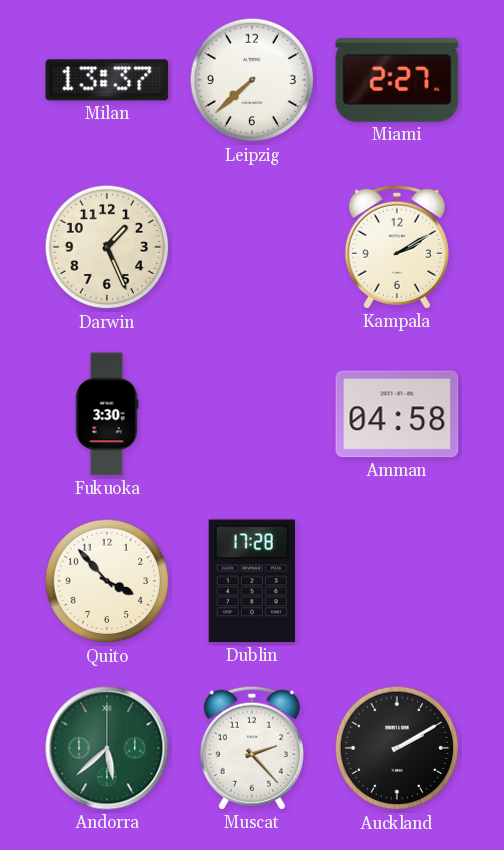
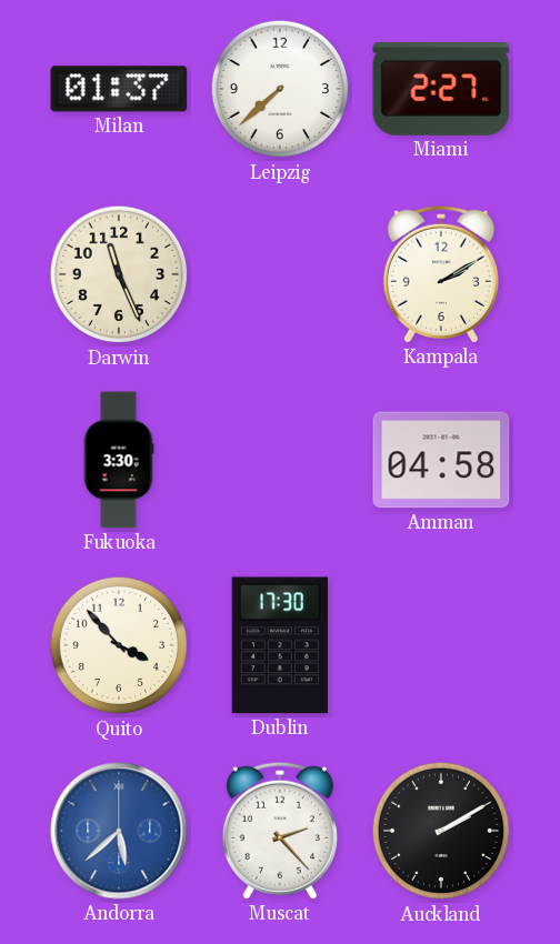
Milan: 13:37 -> 01:37 (119, 89)
Darwin: 1:26 -> 11:26 (119, 274)
Dublin: 17:28 -> 17:30 (280, 645)
Andorra dial: green -> blue (119, 831)
